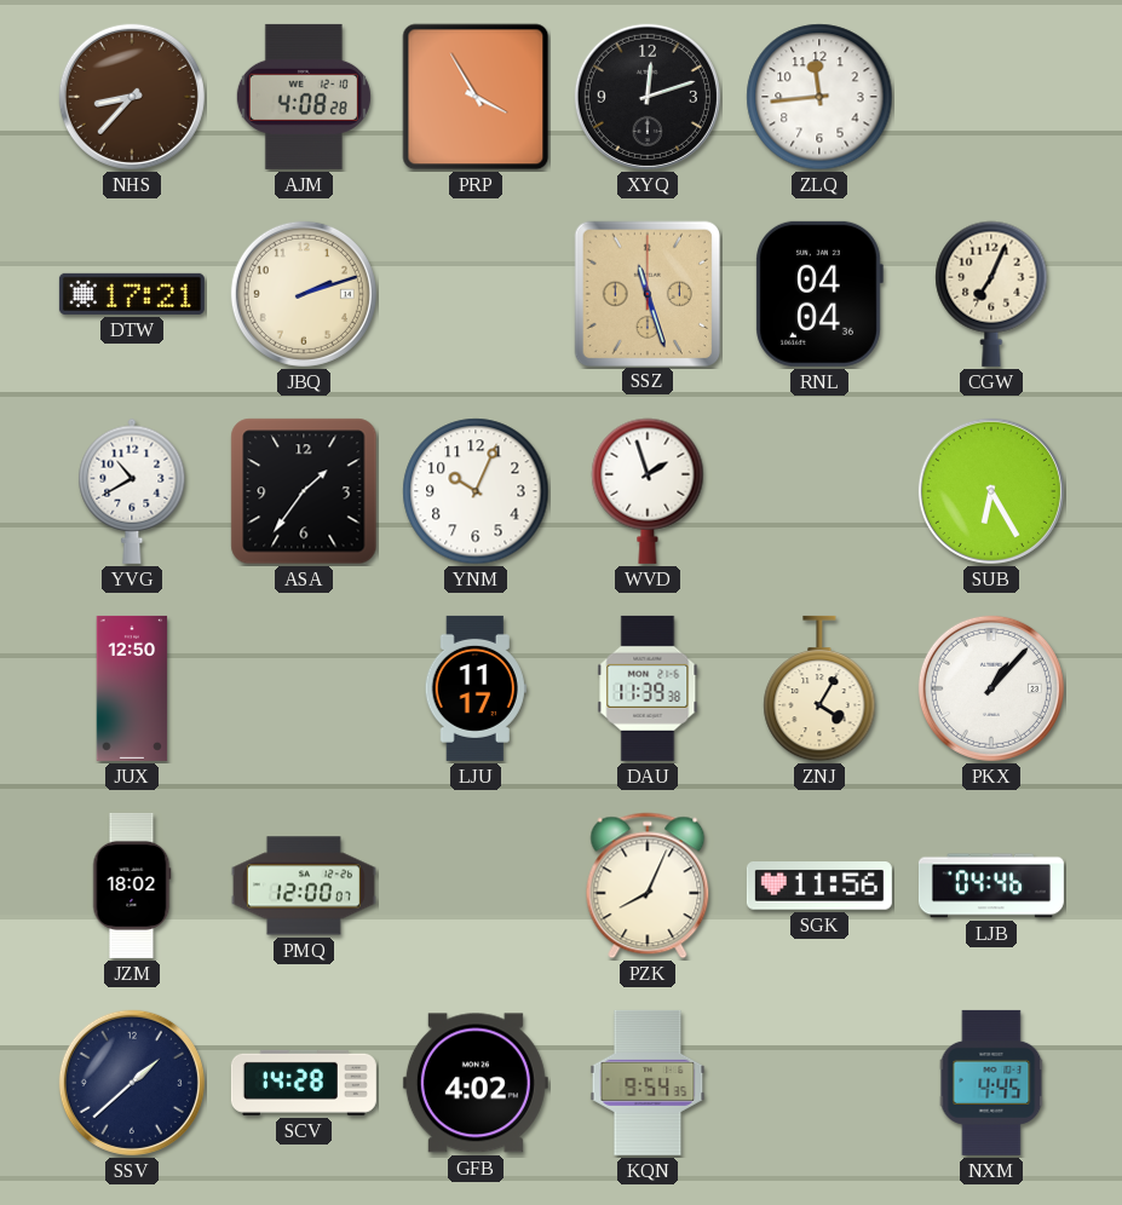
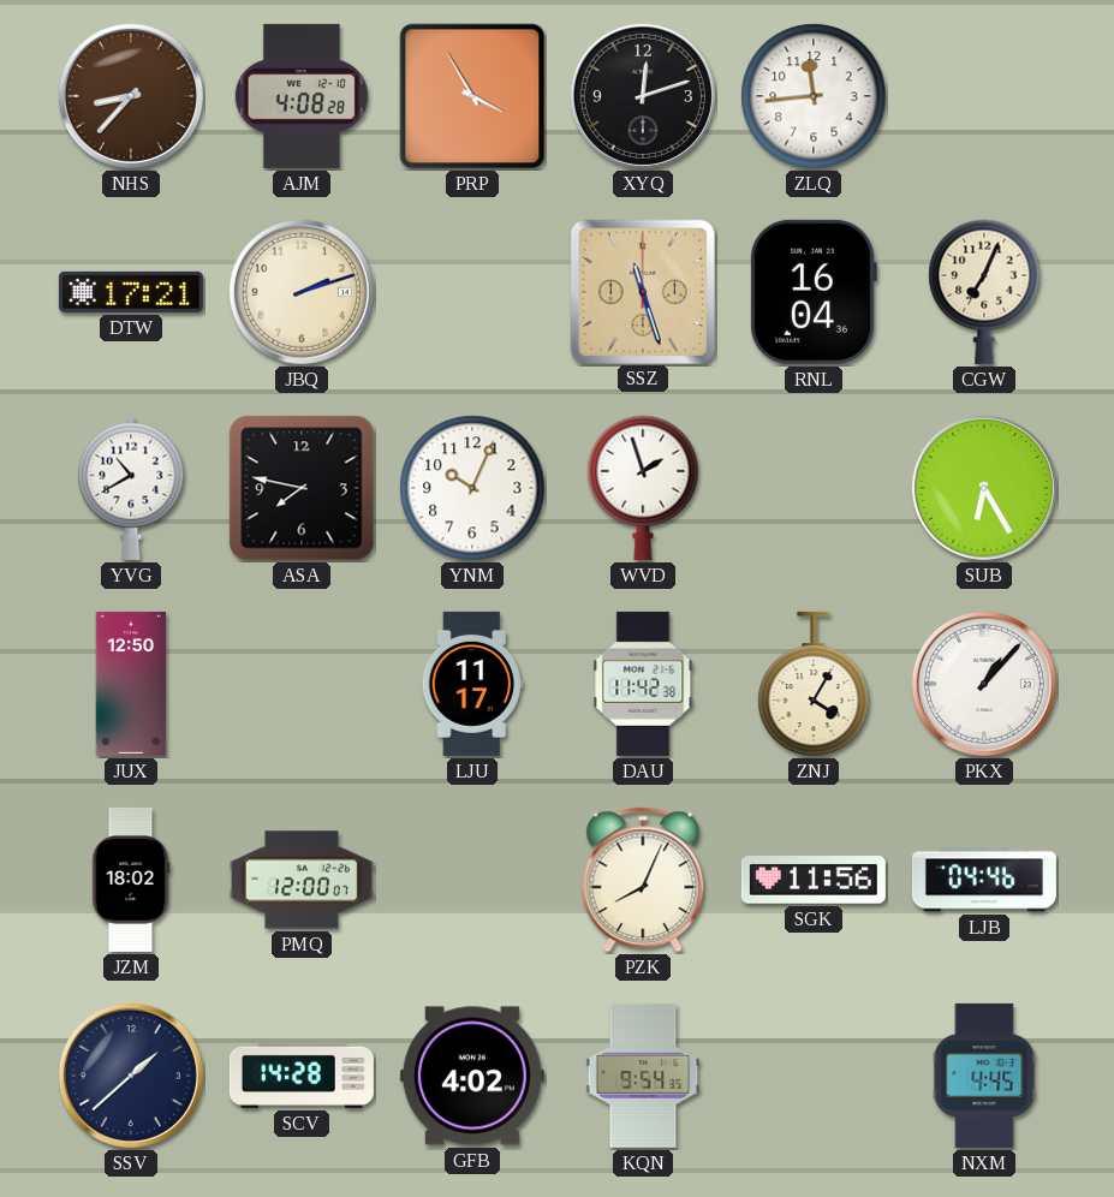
RNL: 04:04 -> 16:04 (814, 292)
ASA: 1:36 -> 7:47 (302, 488)
DAU: 11:39 -> 11:42 (643, 684)
